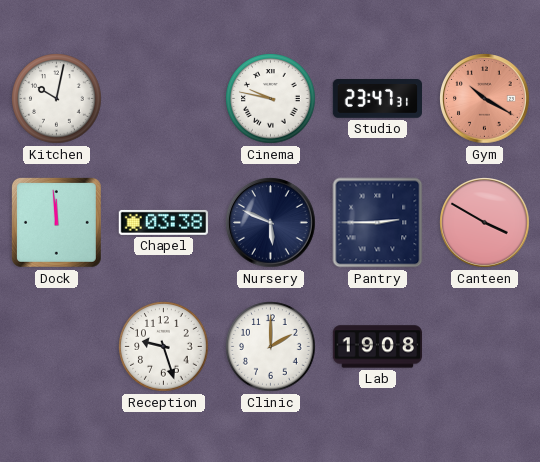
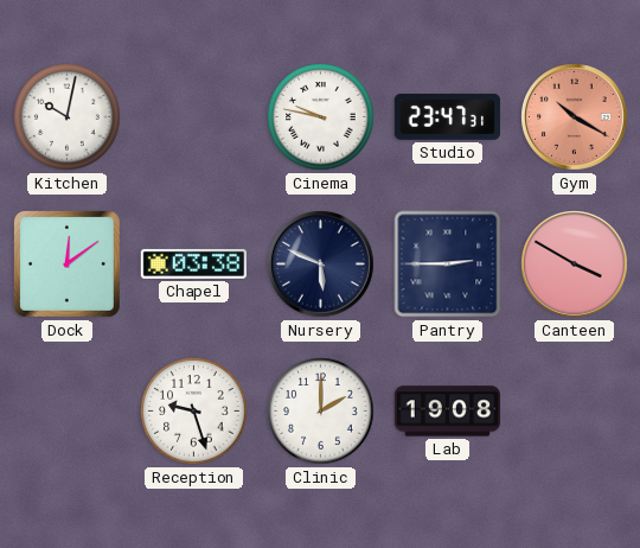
Dock: 11:59 -> 12:09 (66, 263)
